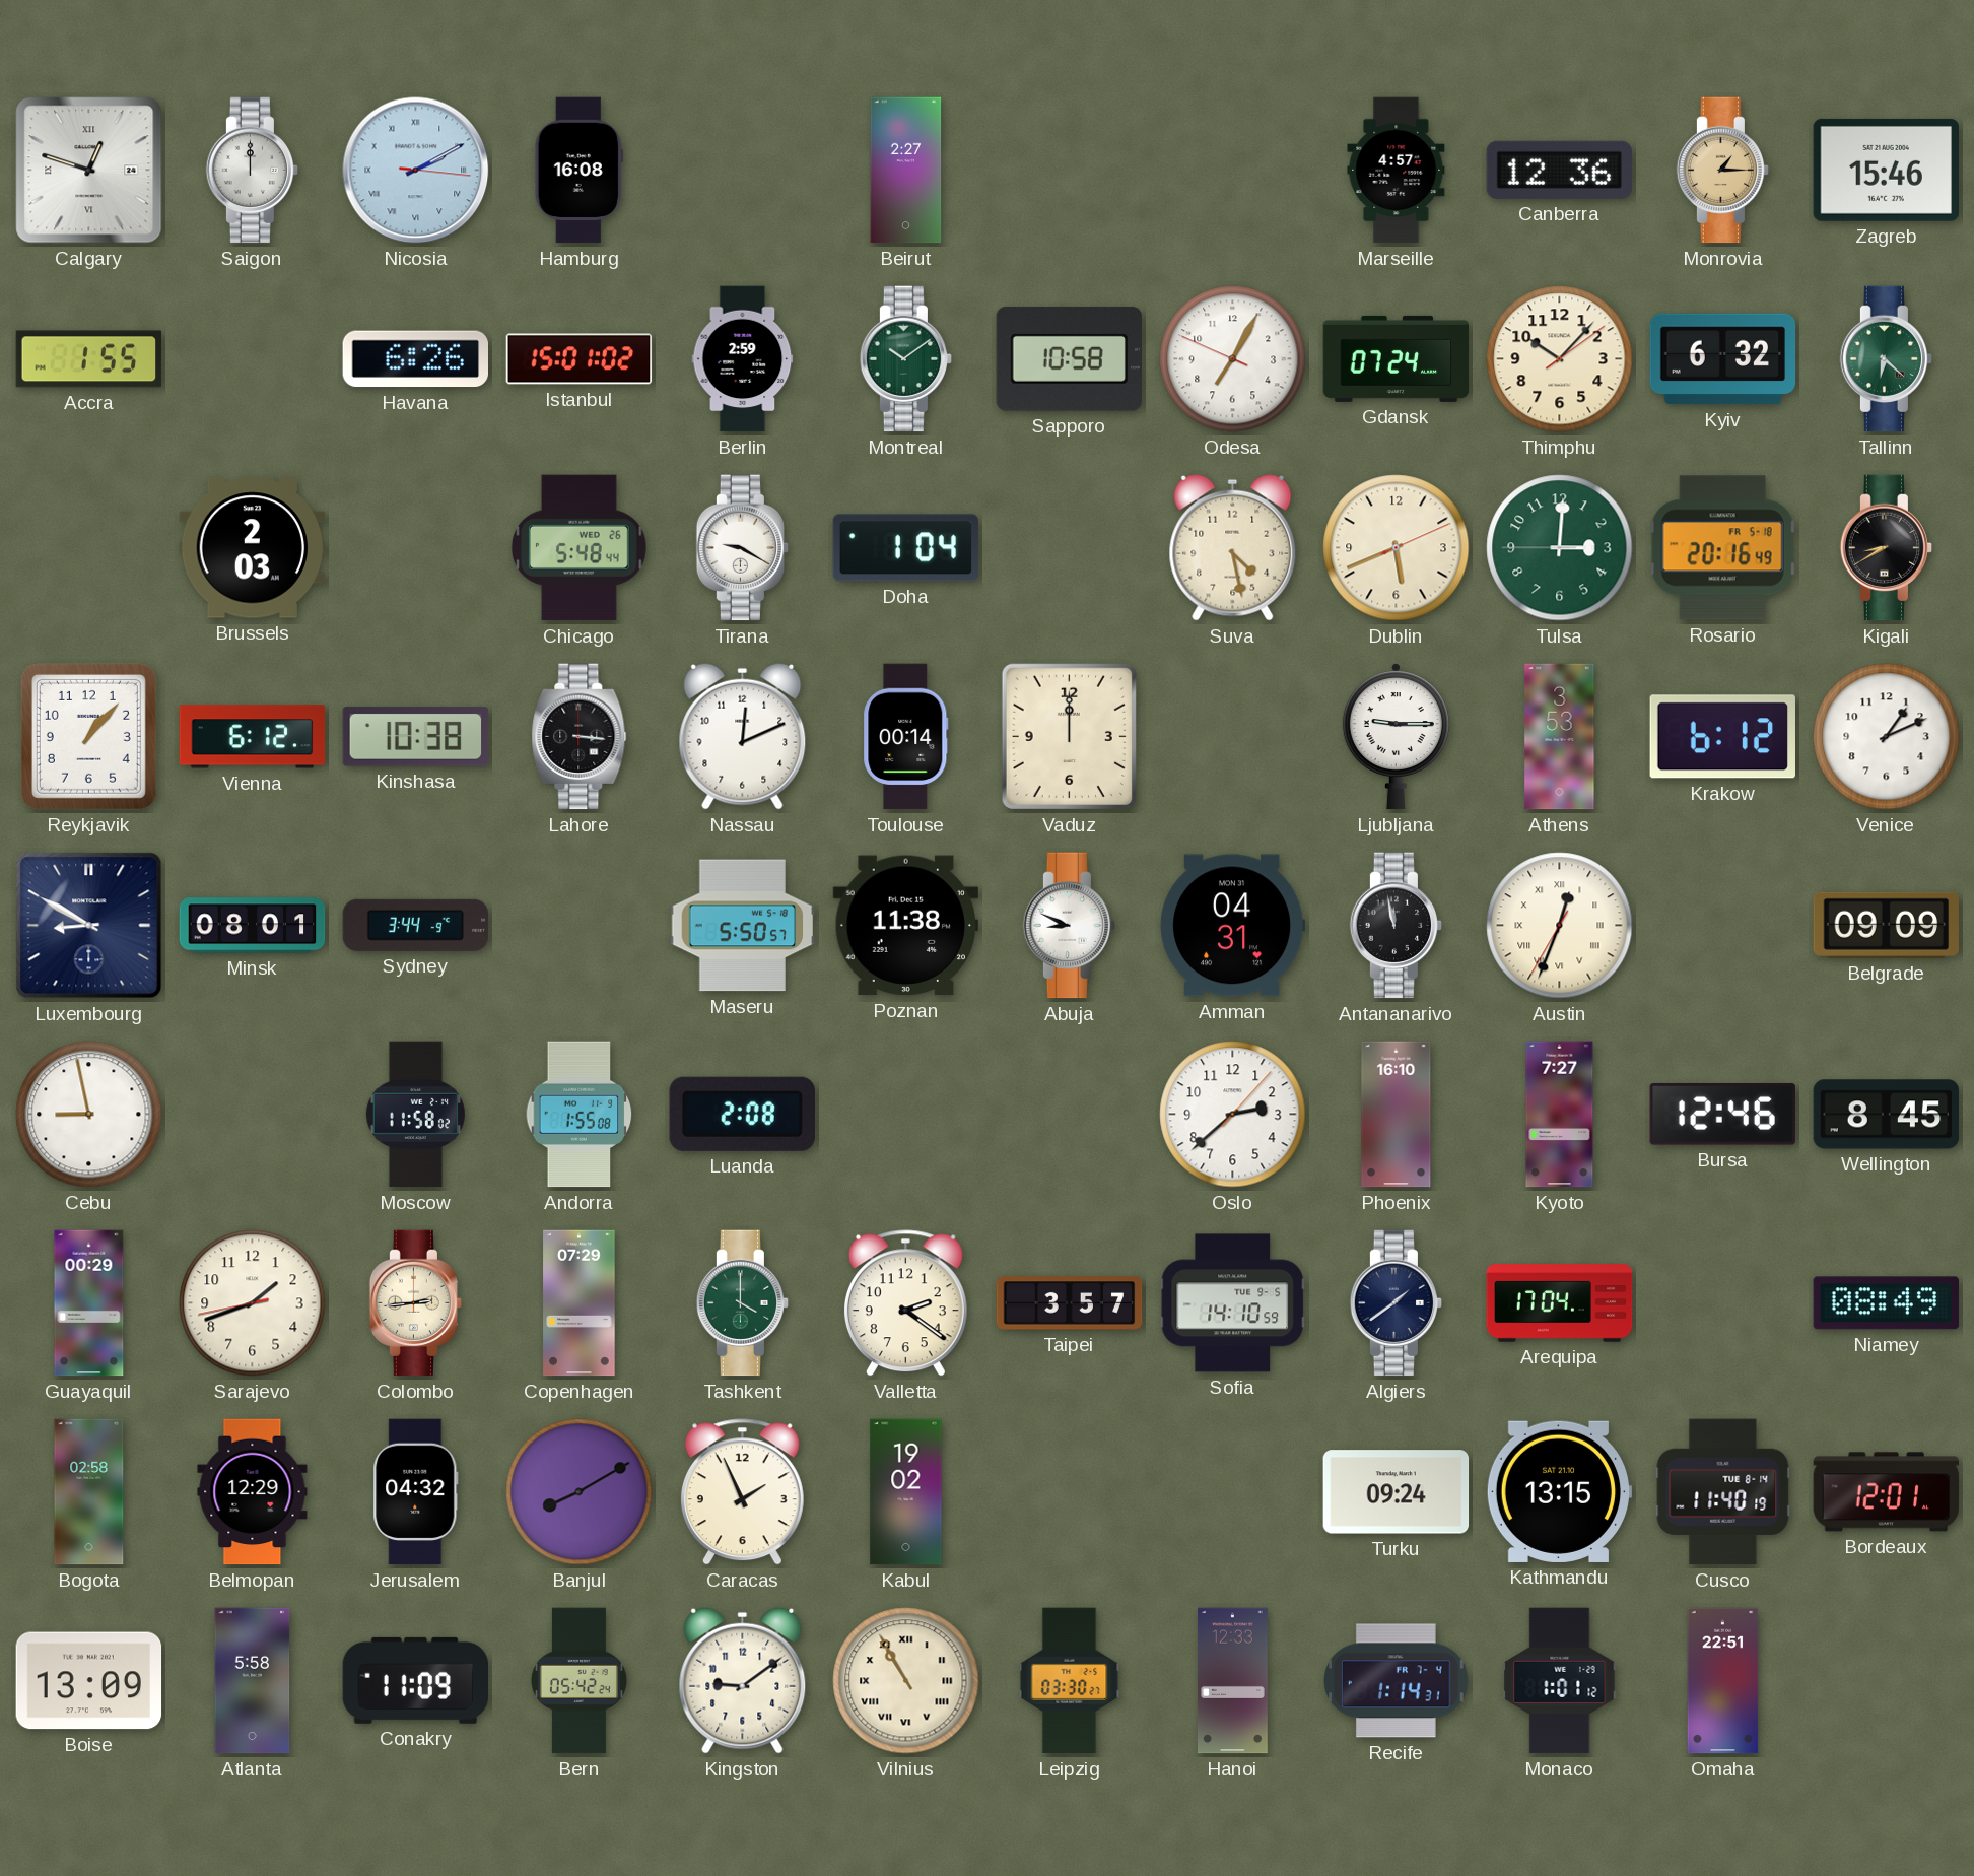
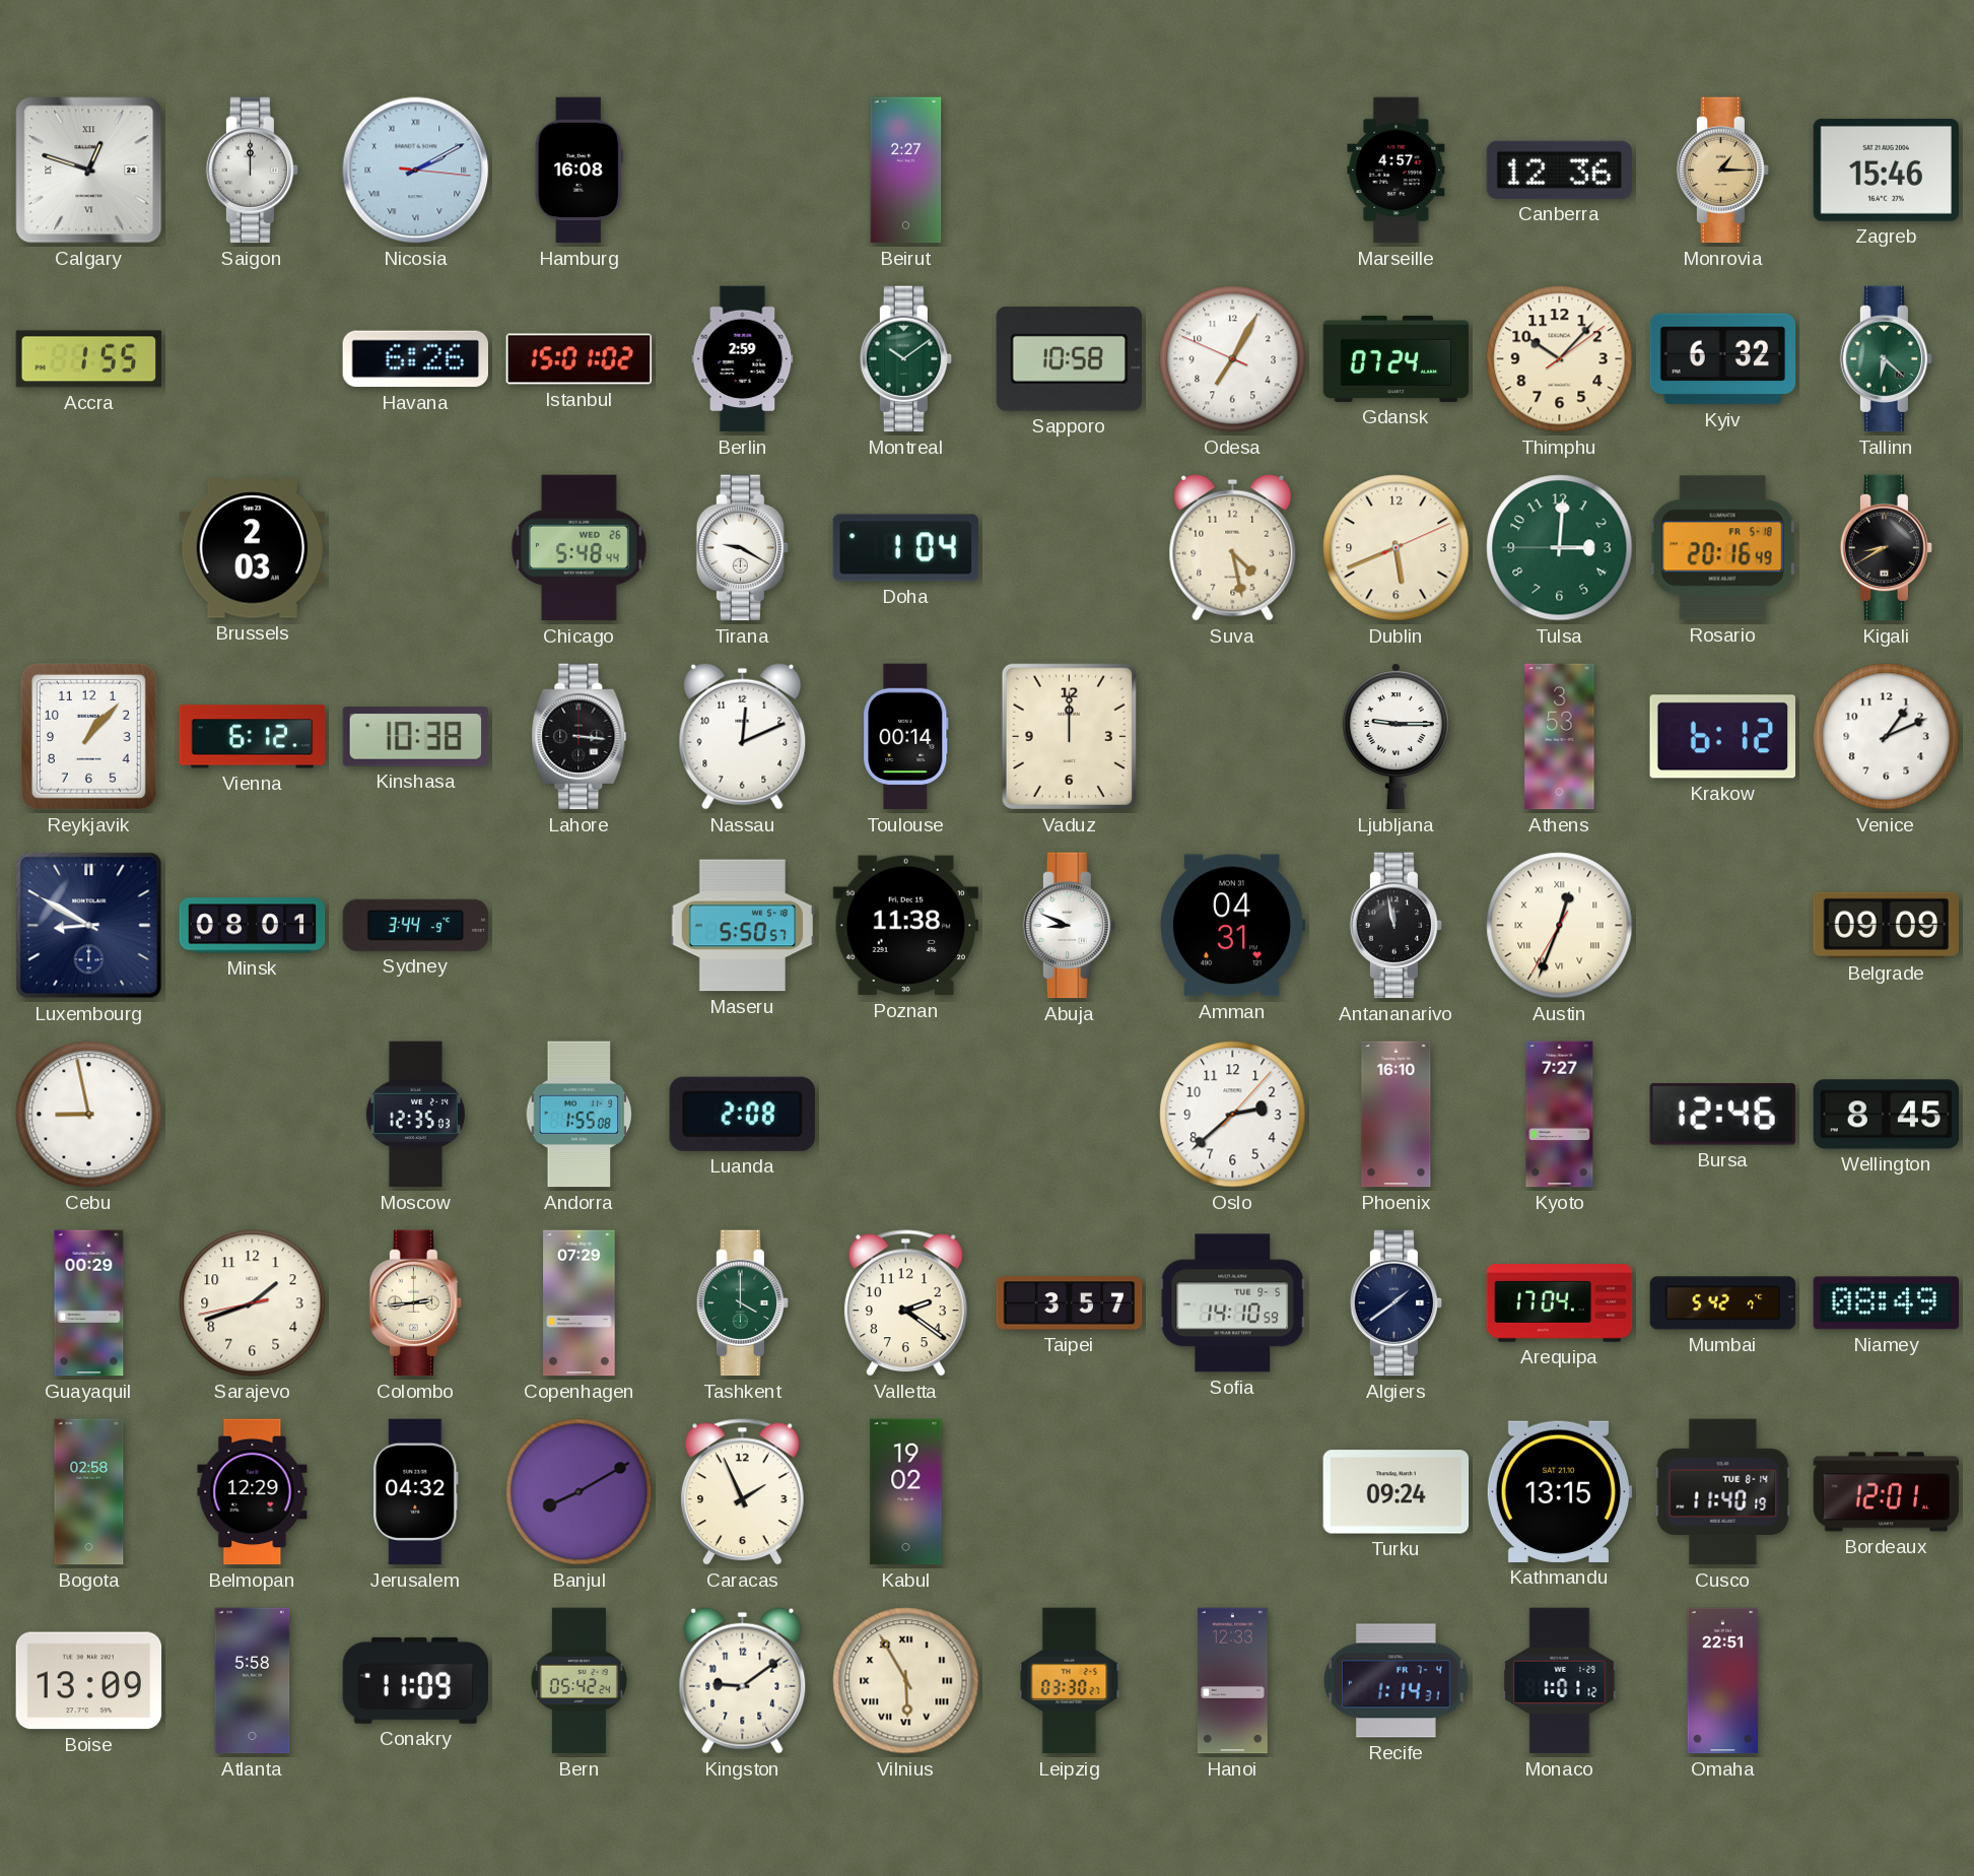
Moscow: 11:58 -> 12:35 (415, 1115)
Mumbai: none -> 5:42 (1723, 1303)
Vilnius: 10:55 -> 5:55 (906, 1681)
